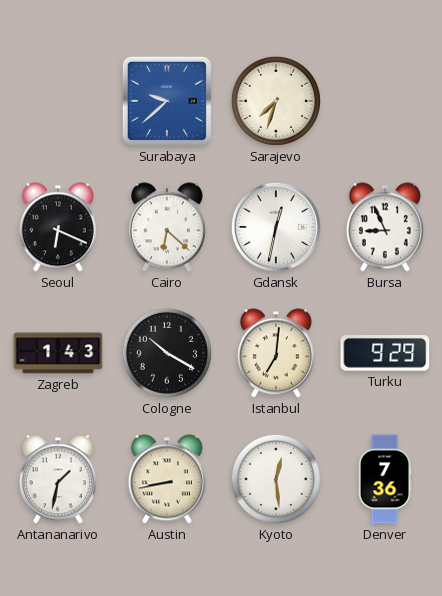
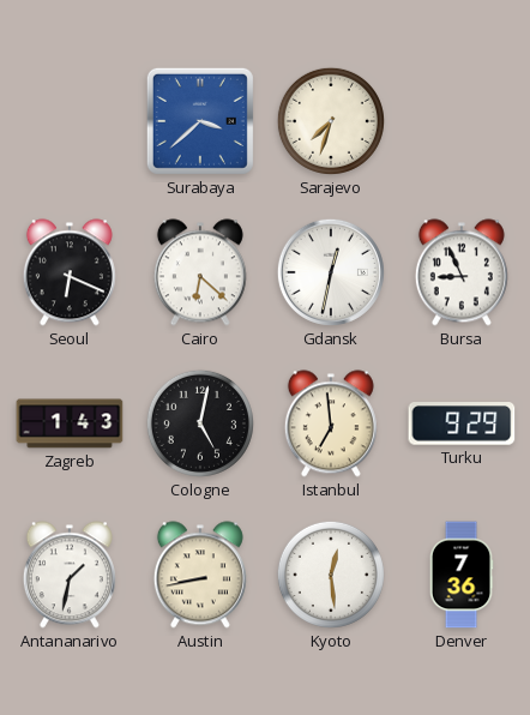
Surabaya: 9:38 -> 3:38 (200, 121)
Cologne: 10:20 -> 5:02 (200, 423)
Istanbul: 7:01 -> 6:59 (331, 423)
